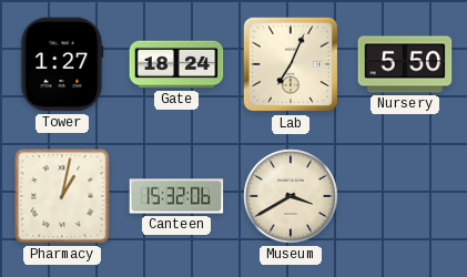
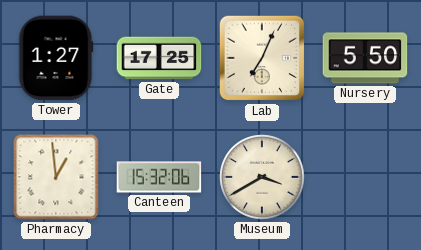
Gate: 18:24 -> 17:25 (159, 58)
Pharmacy: 1:02 -> 12:59 (56, 177)
